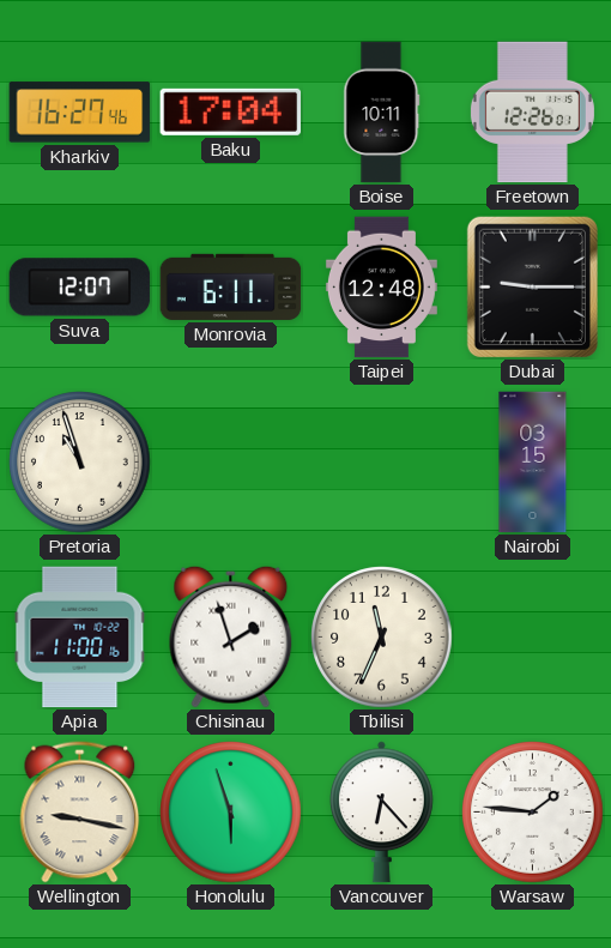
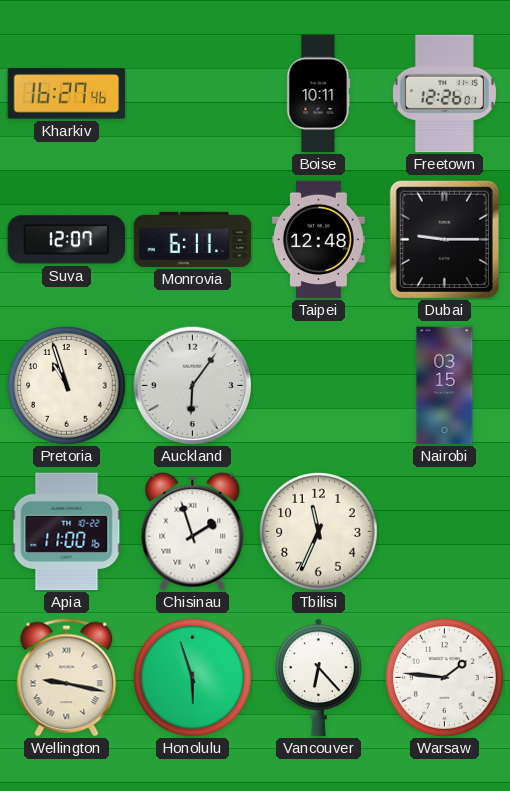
Baku: 17:04 -> none (231, 111)
Auckland: none -> 6:06 (192, 385)
